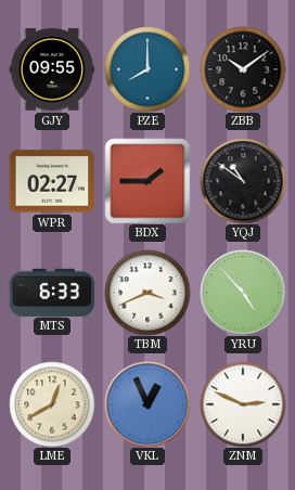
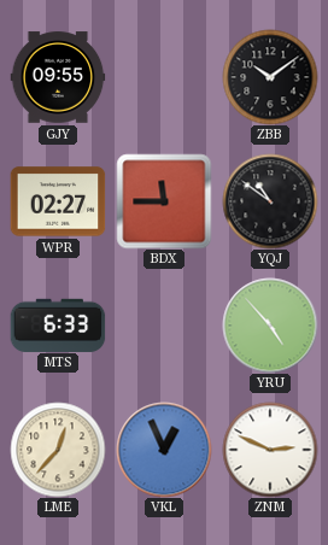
PZE: 8:00 -> none (147, 69)
BDX: 1:45 -> 11:45 (164, 201)
TBM: 3:41 -> none (147, 293)
LME: 12:40 -> 12:37 (58, 450)
